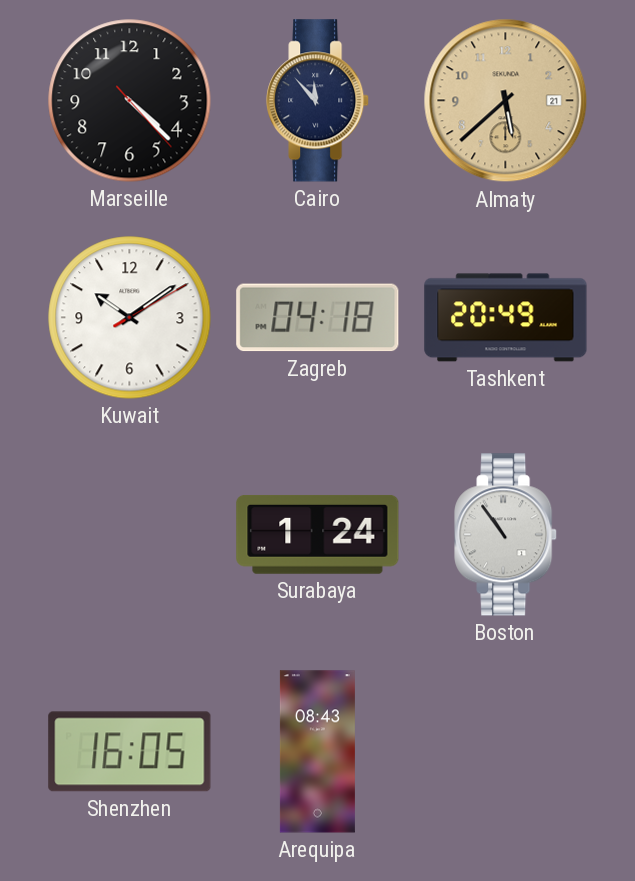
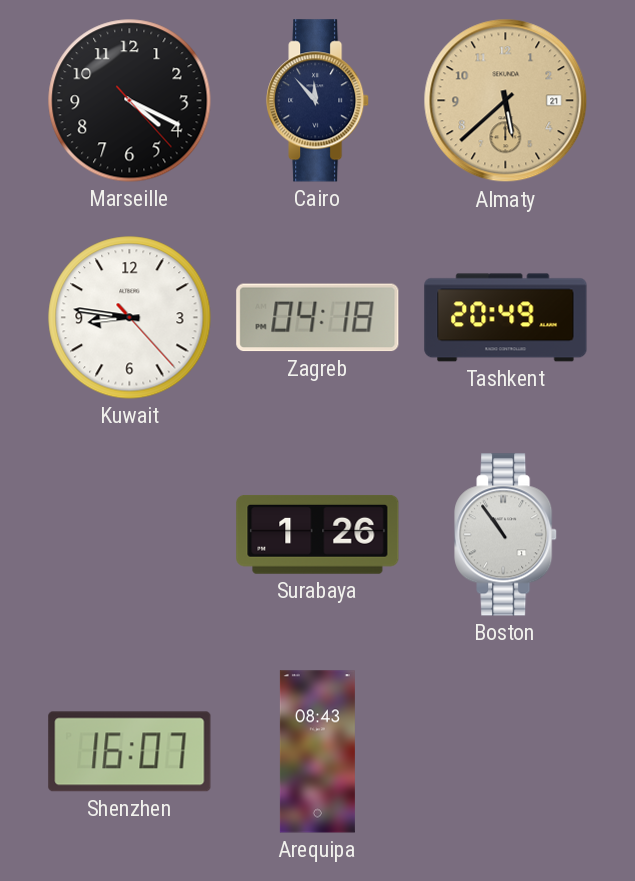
Marseille: 4:22 -> 4:19 (130, 101)
Kuwait: 10:09 -> 8:46 (130, 318)
Surabaya: 1:24 -> 1:26 (318, 534)
Shenzhen: 16:05 -> 16:07 (130, 752)
